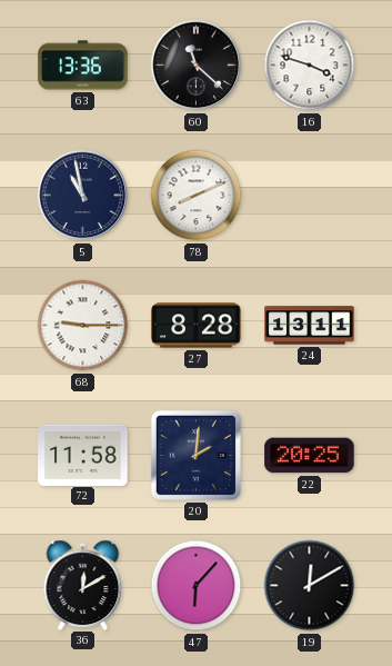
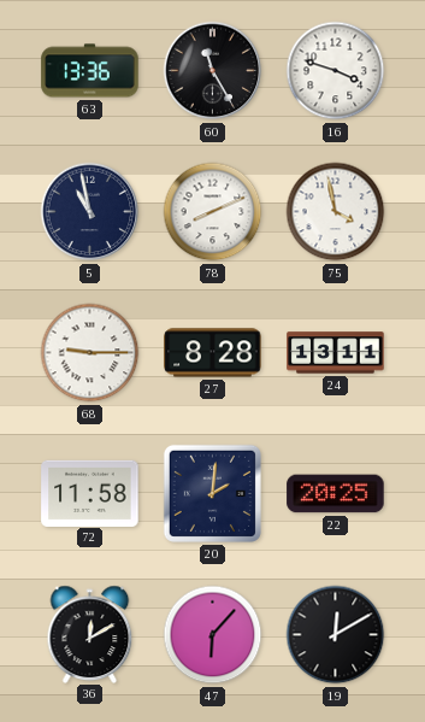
60: 11:22 -> 11:25 (213, 71)
75: none -> 3:58 (336, 212)
